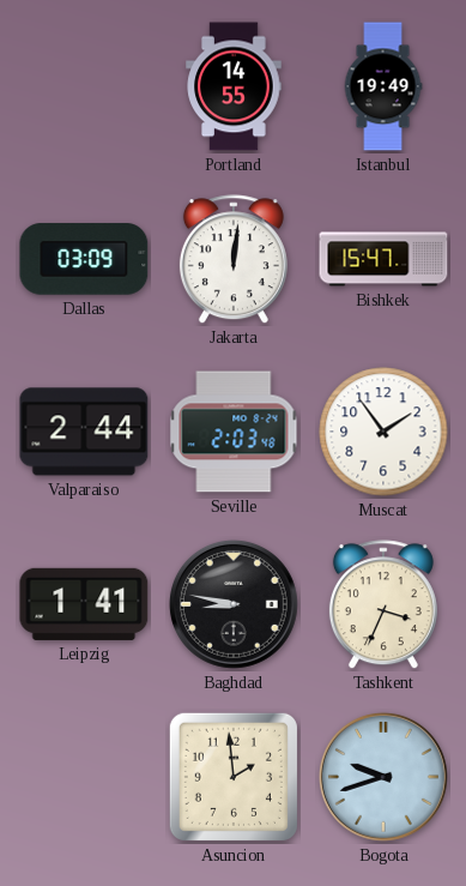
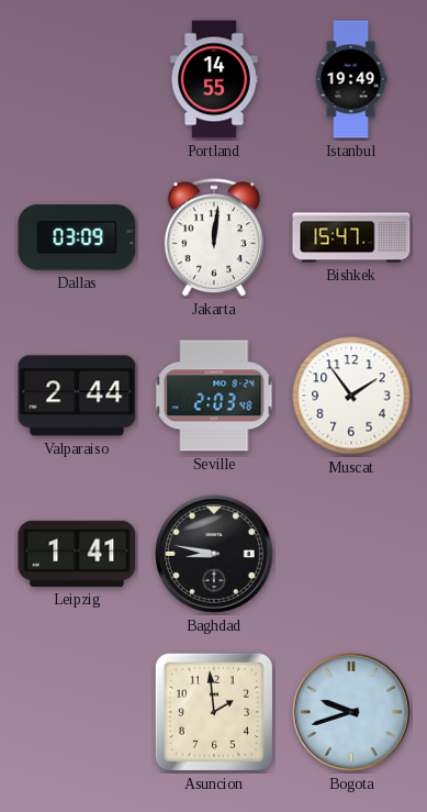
Tashkent: 3:34 -> none (383, 605)
